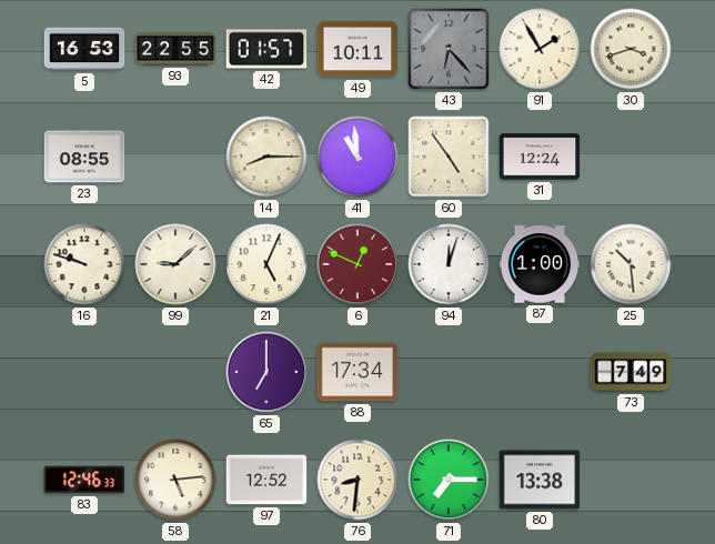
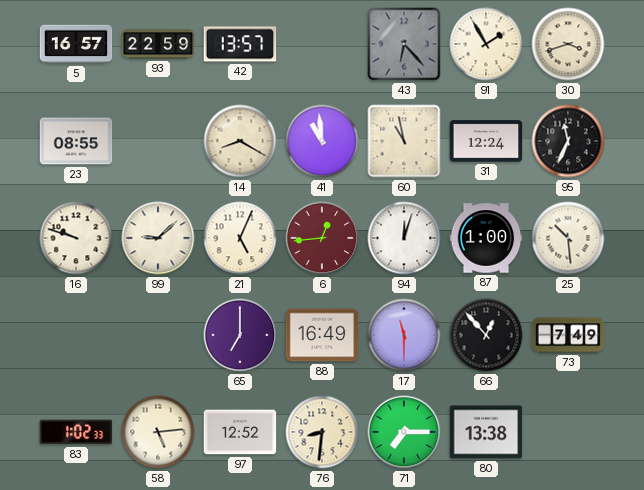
5: 16:53 -> 16:57 (76, 44)
93: 22:55 -> 22:59 (158, 44)
42: 01:57 -> 13:57 (240, 44)
49: 10:11 -> none (357, 49)
14: 8:15 -> 8:20 (240, 141)
60: 4:54 -> 10:58 (404, 141)
95: none -> 11:34 (568, 141)
6: 12:49 -> 12:44 (322, 238)
88: 17:34 -> 16:49 (322, 335)
17: none -> 11:30 (404, 335)
66: none -> 12:53 (486, 335)
83: 12:46 -> 1:02 (76, 432)
